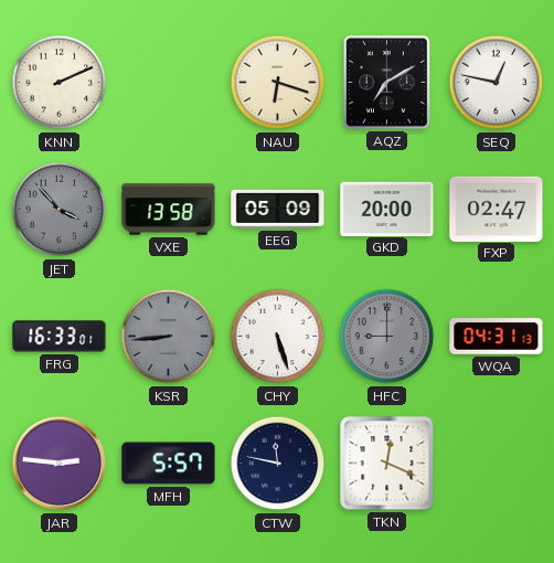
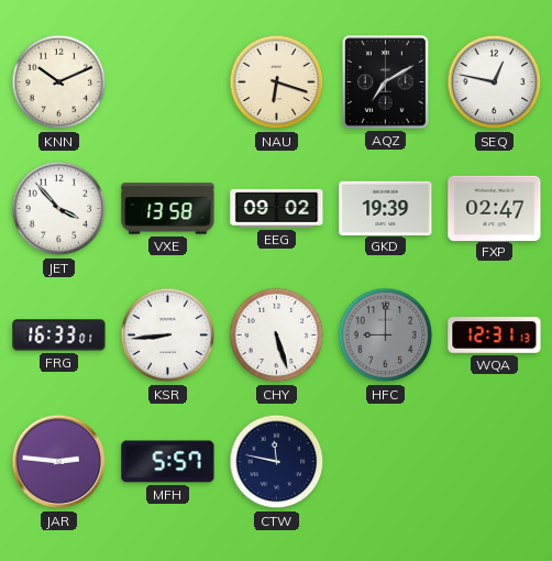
KNN: 2:11 -> 10:11 (59, 82)
JET dial: grey -> white (59, 209)
EEG: 05:09 -> 09:02 (277, 208)
GKD: 20:00 -> 19:39 (386, 208)
KSR dial: grey -> white (168, 335)
WQA: 04:31 -> 12:31 (495, 335)
TKN: 12:19 -> none (387, 464)
